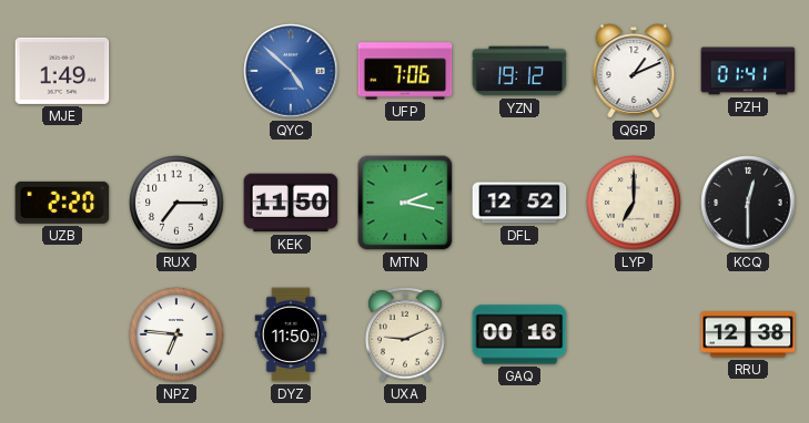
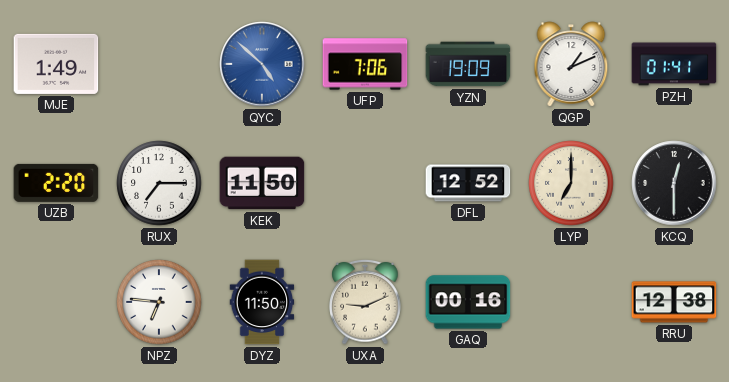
YZN: 19:12 -> 19:09 (468, 64)
MTN: 2:17 -> none (405, 203)
